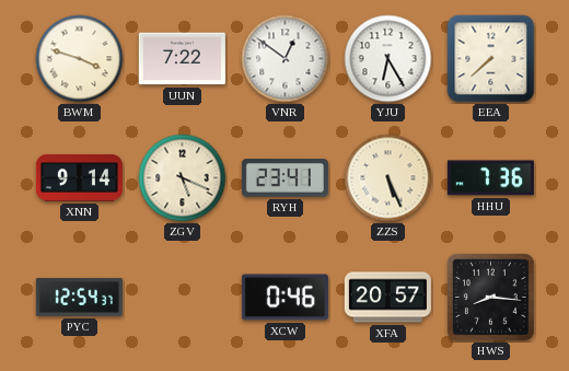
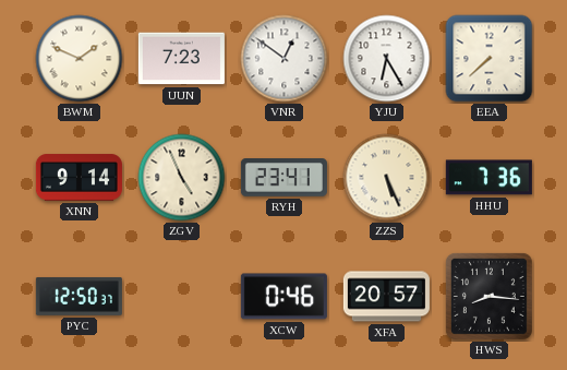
BWM: 3:48 -> 1:49 (80, 59)
UUN: 7:22 -> 7:23 (181, 59)
ZGV: 5:19 -> 4:56 (182, 178)
PYC: 12:54 -> 12:50 (79, 296)
